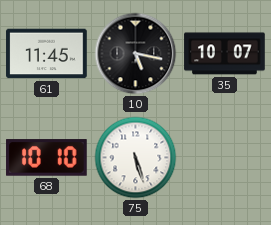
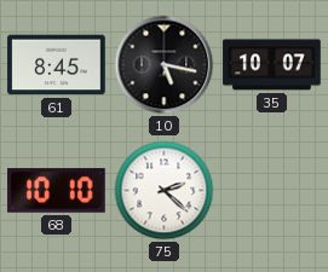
61: 11:45 -> 8:45 (57, 65)
75: 5:27 -> 2:22 (165, 191)
